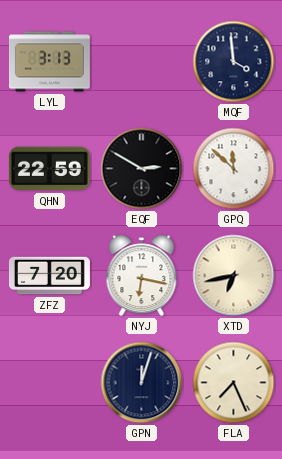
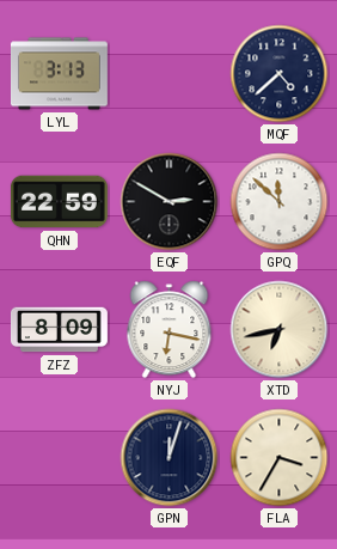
MQF: 3:59 -> 4:38 (280, 74)
ZFZ: 7:20 -> 8:09 (59, 330)
FLA: 7:26 -> 3:35 (280, 458)
